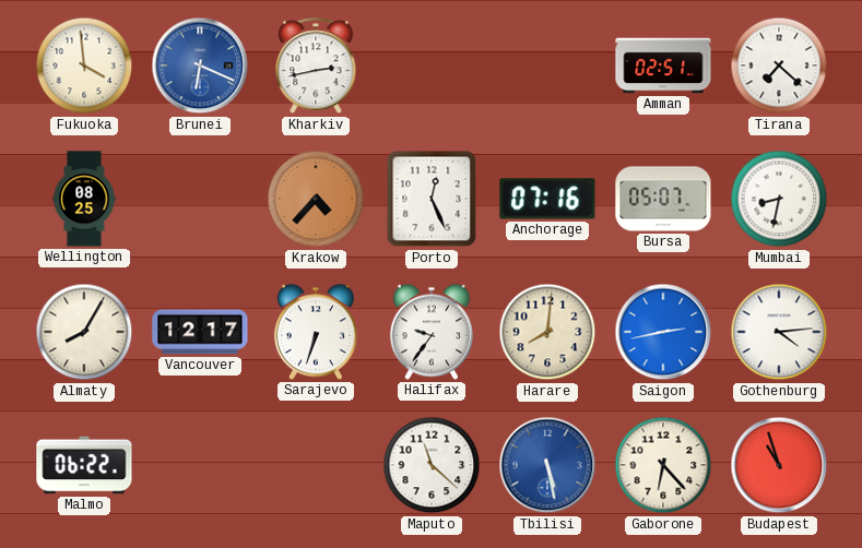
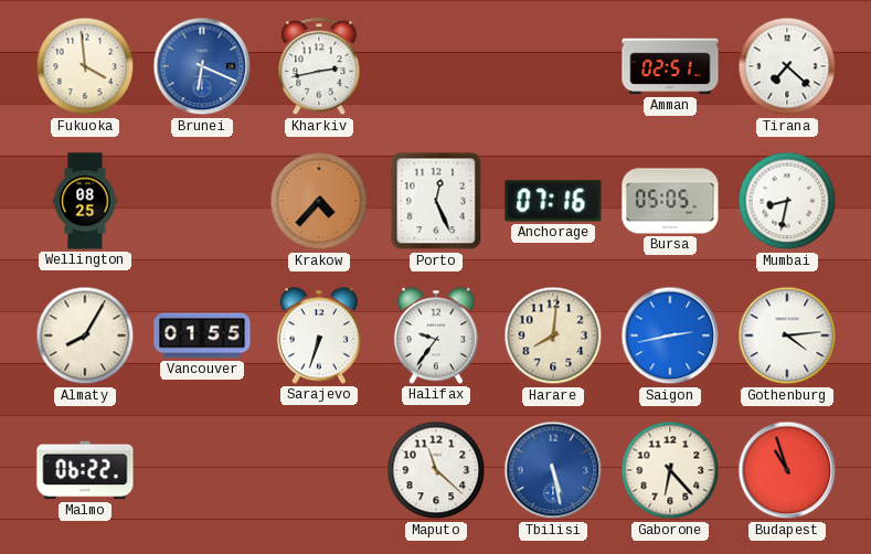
Bursa: 05:07 -> 05:05 (670, 201)
Vancouver: 12:17 -> 01:55 (202, 335)
